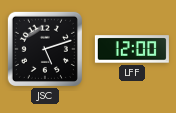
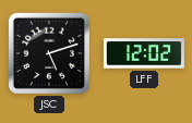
LFF: 12:00 -> 12:02 (144, 53)
